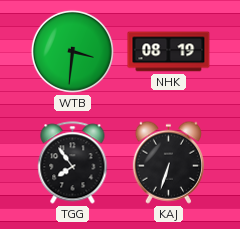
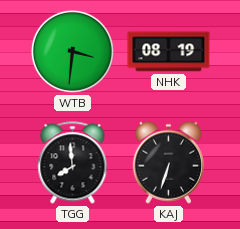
TGG: 7:54 -> 7:59 (73, 163)
